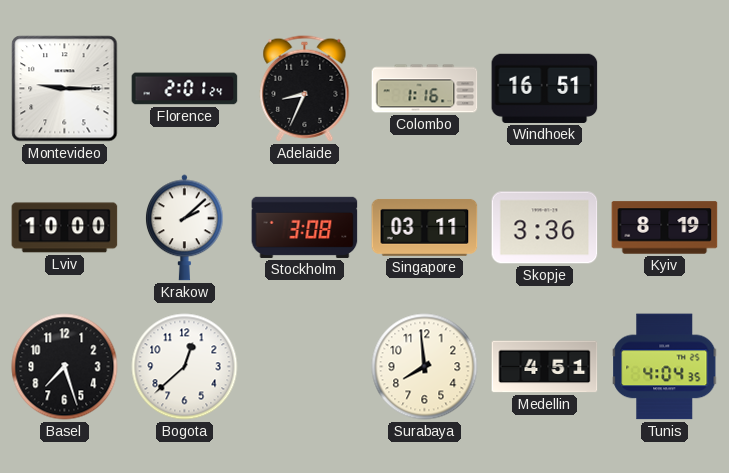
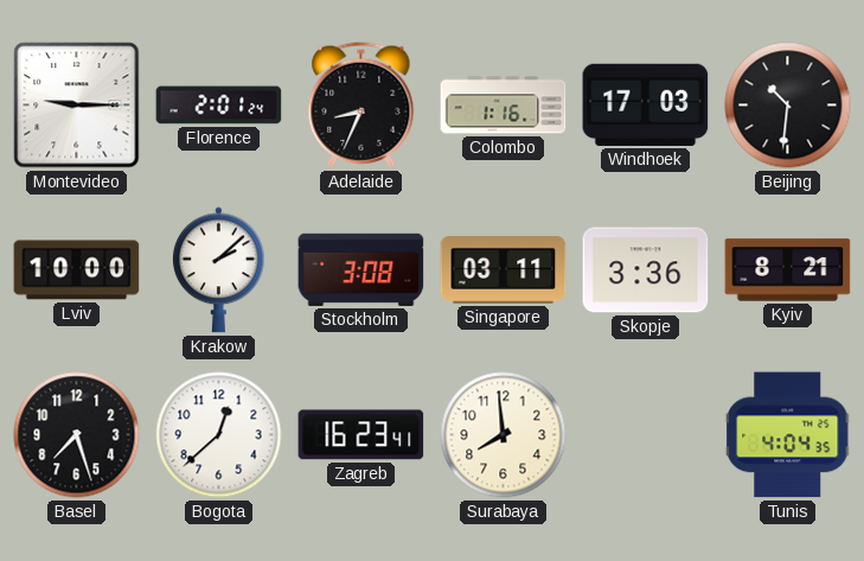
Windhoek: 16:51 -> 17:03 (646, 104)
Beijing: none -> 10:31 (788, 106)
Kyiv: 8:19 -> 8:21 (788, 270)
Zagreb: none -> 16:23 (361, 435)
Medellin: 4:51 -> none (545, 367)
